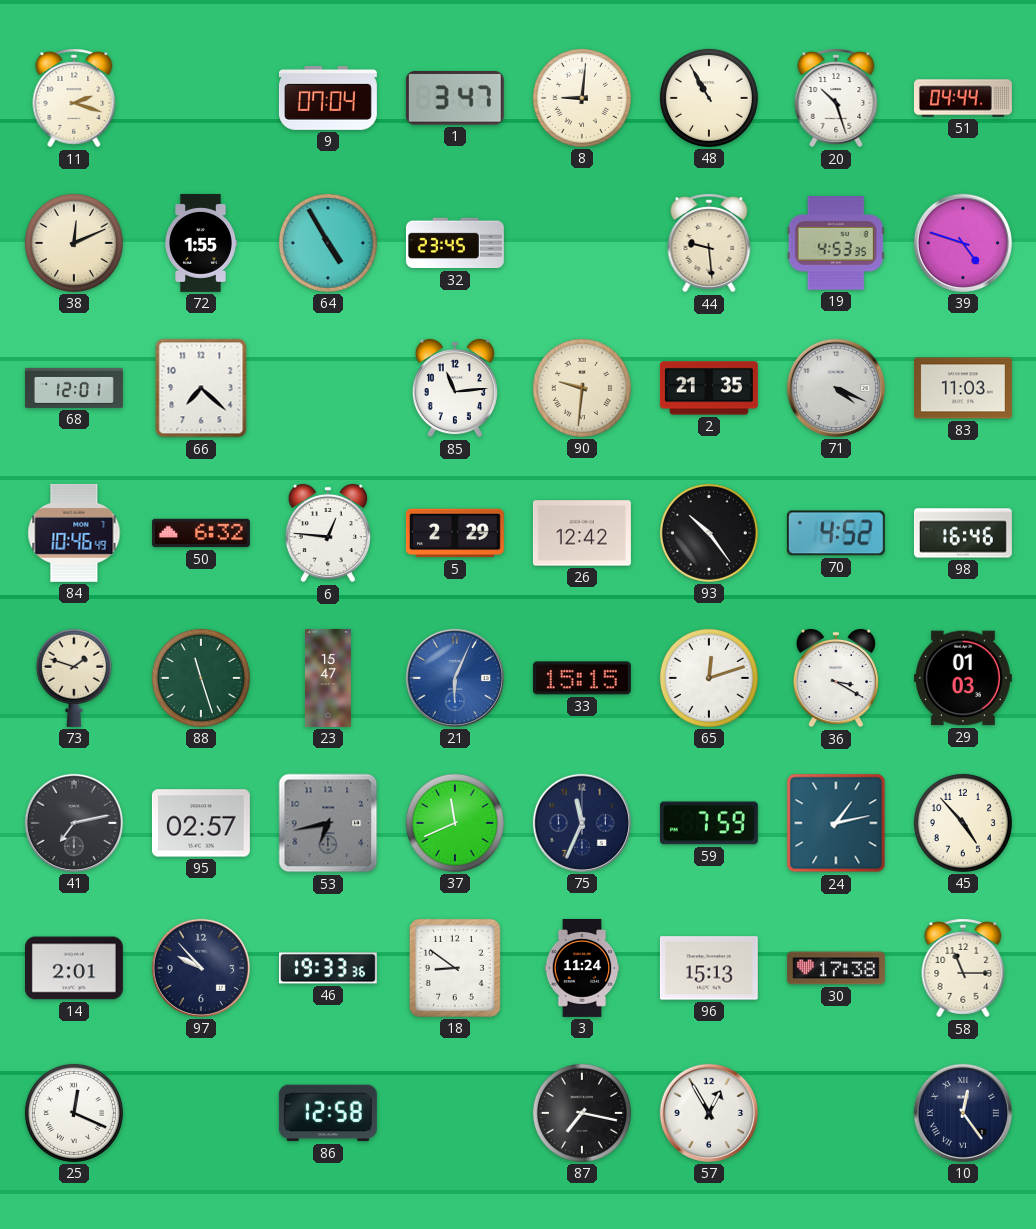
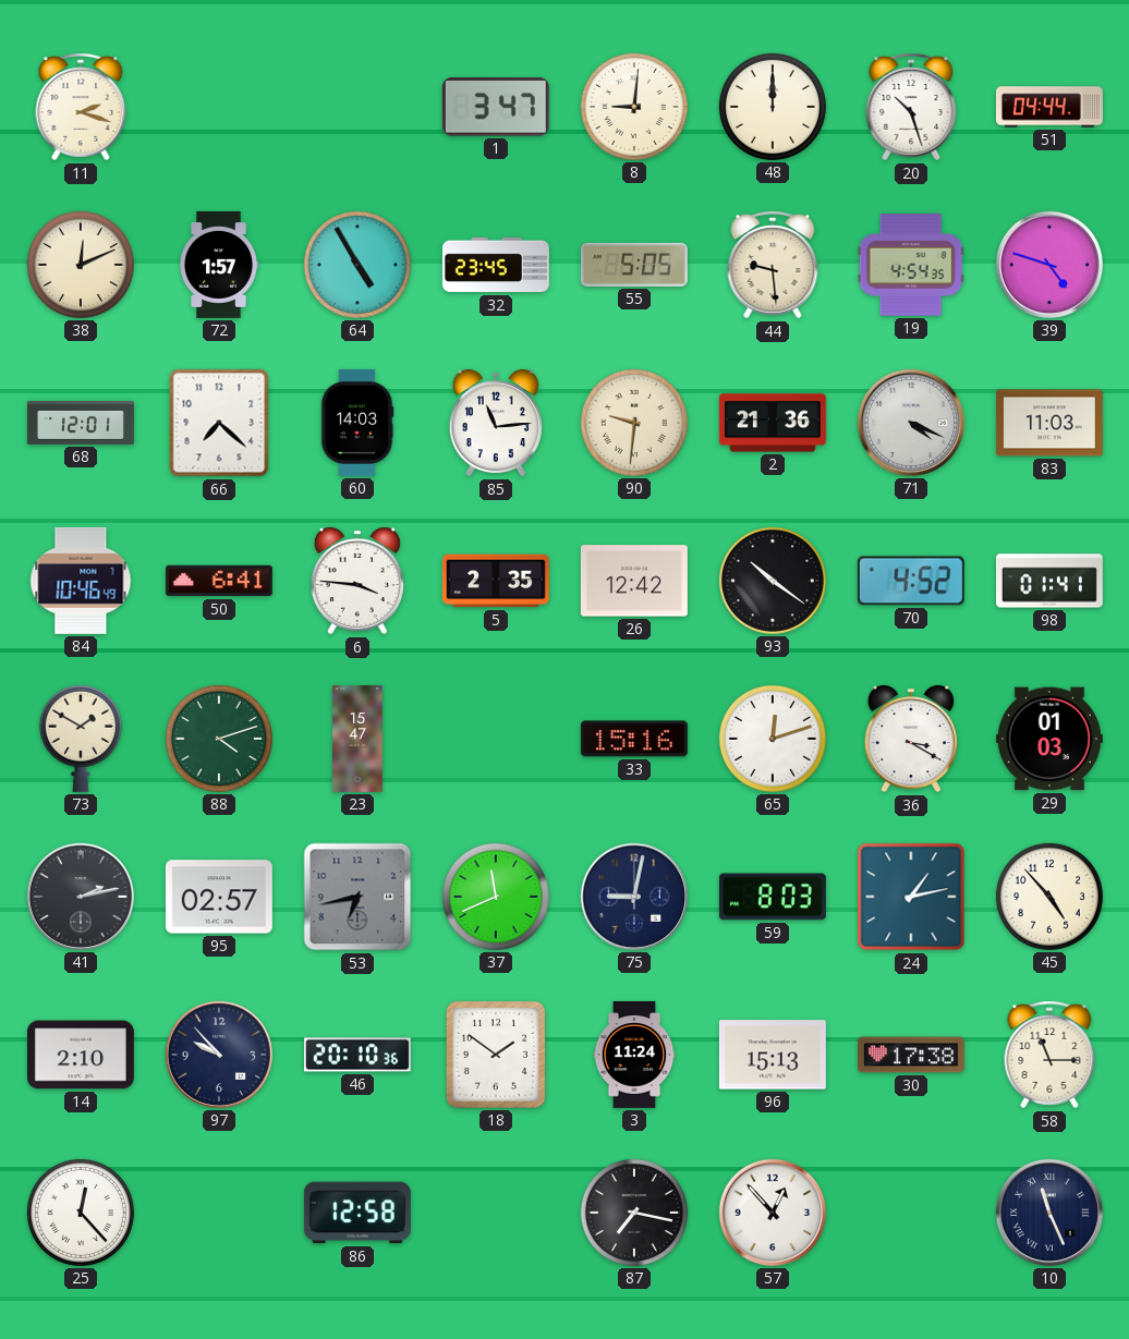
9: 07:04 -> none (328, 98)
48: 10:55 -> 12:00 (773, 107)
72: 1:55 -> 1:57 (219, 265)
55: none -> 5:05 (634, 265)
19: 4:53 -> 4:54 (911, 265)
60: none -> 14:03 (357, 423)
2: 21:35 -> 21:36 (773, 423)
50: 6:32 -> 6:41 (219, 581)
6: 12:46 -> 3:46 (357, 581)
5: 2:29 -> 2:35 (496, 581)
93: 10:24 -> 10:21 (773, 581)
98: 16:46 -> 01:41 (1049, 581)
73: 1:48 -> 1:50 (81, 739)
88: 11:27 -> 4:12 (219, 739)
21: 6:04 -> none (455, 678)
33: 15:15 -> 15:16 (634, 739)
41: 7:13 -> 2:13 (81, 897)
75: 11:34 -> 9:02 (634, 897)
59: 7:59 -> 8:03 (773, 897)
14: 2:01 -> 2:10 (81, 1055)
46: 19:33 -> 20:10 (357, 1055)
18: 8:51 -> 1:51 (496, 1055)
25: 12:19 -> 12:23 (81, 1213)
57: 12:55 -> 12:53 (773, 1213)
10: 12:24 -> 11:26 (1049, 1213)
